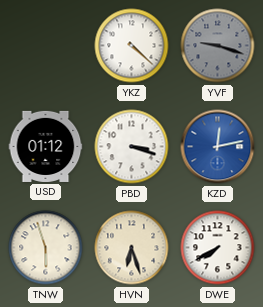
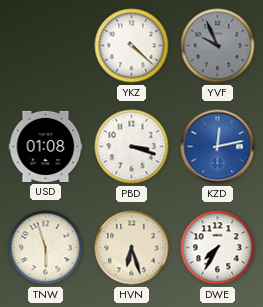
YVF: 9:18 -> 9:56 (218, 46)
USD: 01:12 -> 01:08 (46, 146)
DWE: 7:40 -> 7:35 (218, 248)
